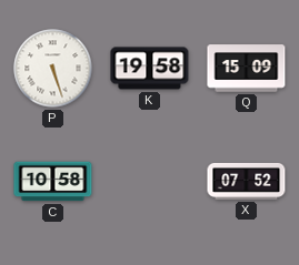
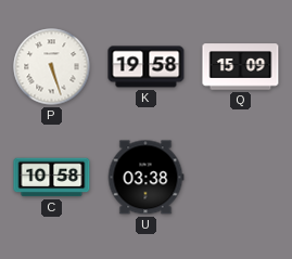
U: none -> 03:38 (145, 178)
X: 07:52 -> none (247, 182)
